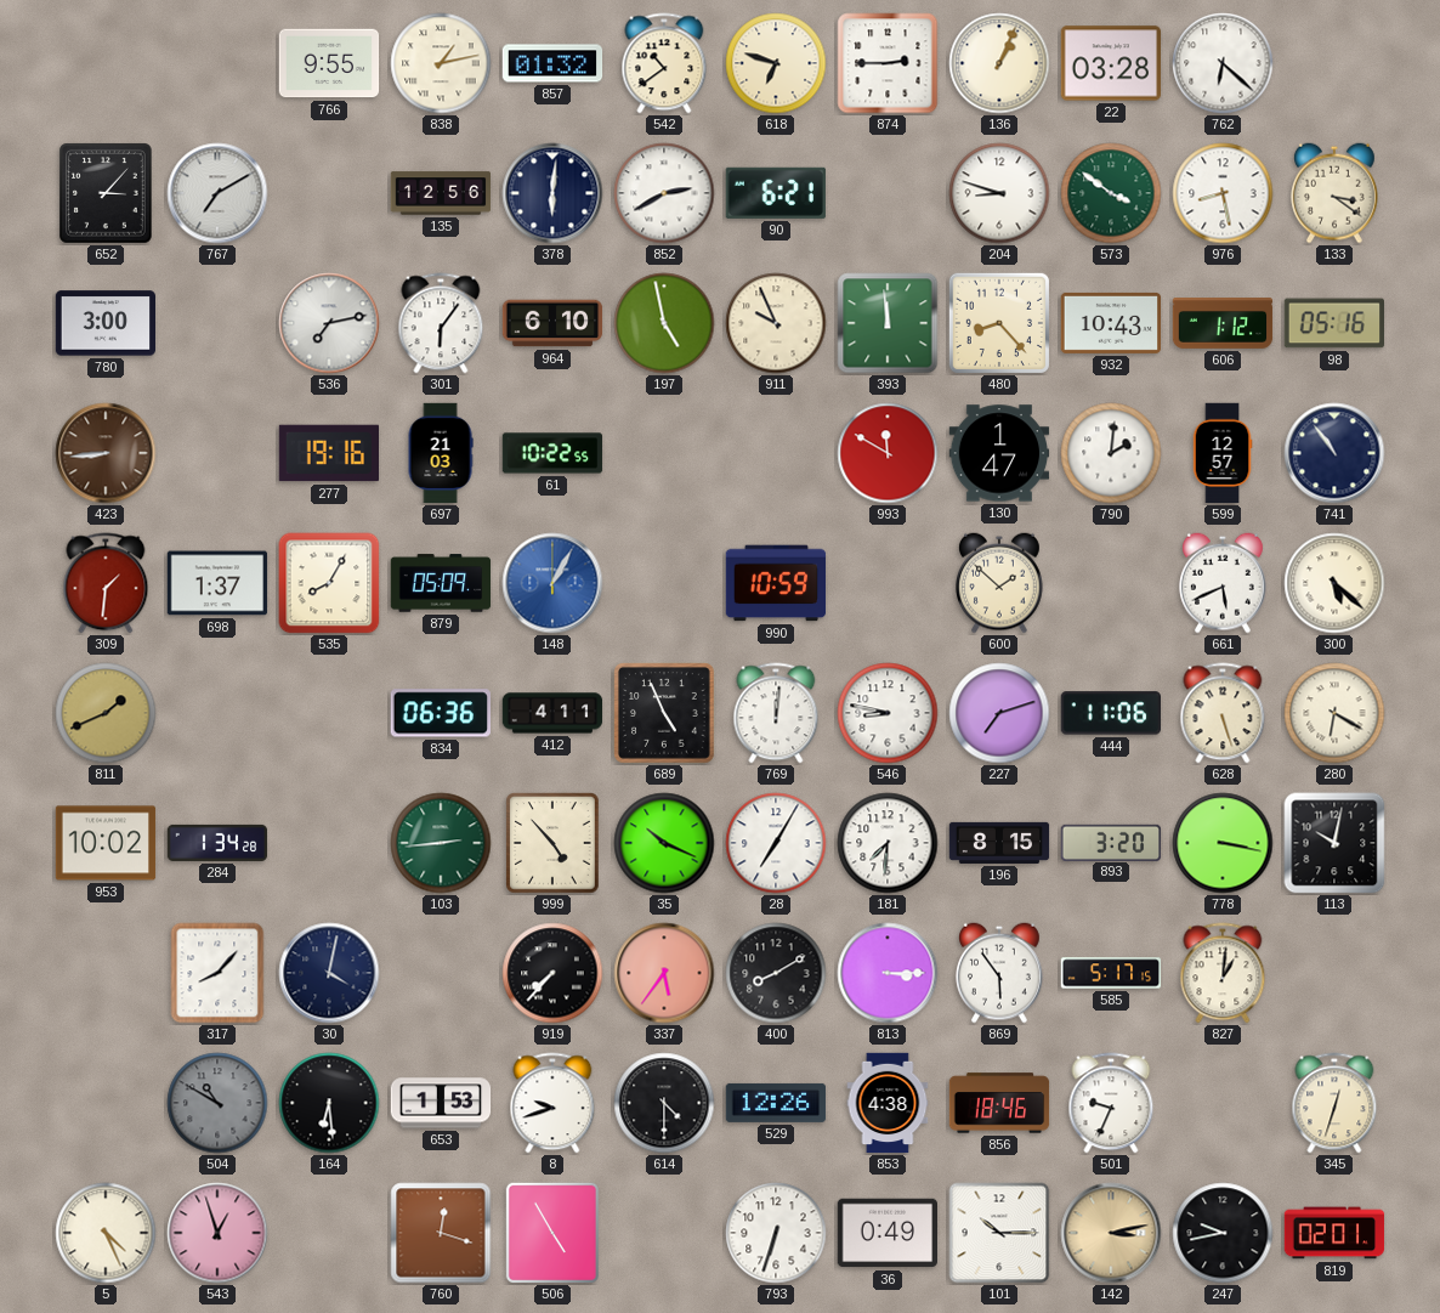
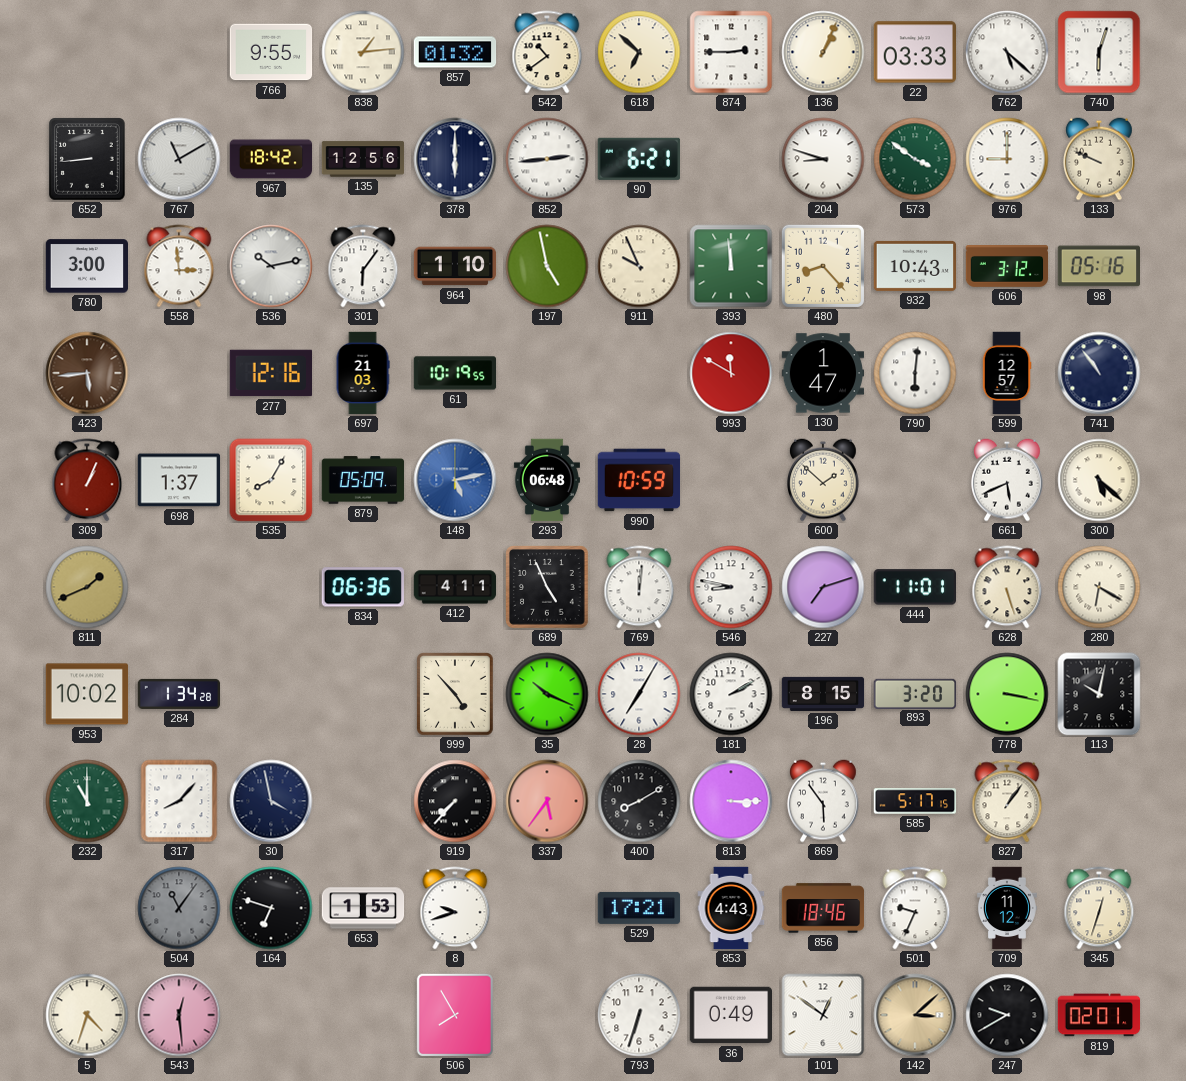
838: 1:13 -> 1:14 (363, 52)
618: 6:48 -> 6:52 (639, 52)
22: 03:28 -> 03:33 (915, 52)
762: 6:22 -> 5:22 (1007, 52)
740: none -> 6:03 (1099, 52)
652: 3:07 -> 8:44 (88, 159)
767: 7:10 -> 11:10 (179, 159)
967: none -> 18:42 (271, 159)
378: 6:01 -> 6:00 (455, 159)
852: 2:40 -> 2:44 (547, 159)
976: 8:28 -> 9:00 (1007, 159)
133: 3:21 -> 9:49 (1100, 159)
558: none -> 2:59 (179, 266)
536: 7:13 -> 10:13 (271, 266)
964: 6:10 -> 1:10 (455, 266)
606: 1:12 -> 3:12 (1007, 267)
423: 8:44 -> 5:44 (87, 373)
277: 19:16 -> 12:16 (270, 373)
61: 10:22 -> 10:19 (455, 373)
790: 2:01 -> 6:01 (915, 373)
309: 1:31 -> 1:04 (87, 480)
148: 1:05 -> 5:13 (455, 480)
293: none -> 06:48 (547, 480)
444: 11:06 -> 11:01 (914, 587)
103: 2:44 -> none (441, 843)
181: 7:31 -> 2:10 (731, 694)
232: none -> 11:00 (87, 801)
30: 4:02 -> 3:58 (271, 801)
827: 1:01 -> 1:06 (1007, 801)
504: 10:50 -> 11:06 (179, 908)
164: 6:29 -> 6:48 (271, 908)
614: 4:30 -> none (664, 1103)
529: 12:26 -> 17:21 (639, 908)
853: 4:38 -> 4:43 (731, 908)
709: none -> 11:12 (1007, 908)
5: 4:26 -> 4:33 (87, 1015)
543: 12:57 -> 12:29 (179, 1015)
760: 12:18 -> none (441, 1233)
506: 4:55 -> 7:55 (455, 1014)
101: 10:15 -> 12:51 (823, 1015)
142: 3:13 -> 3:08 (915, 1015)
247: 9:43 -> 9:40 (1007, 1015)
